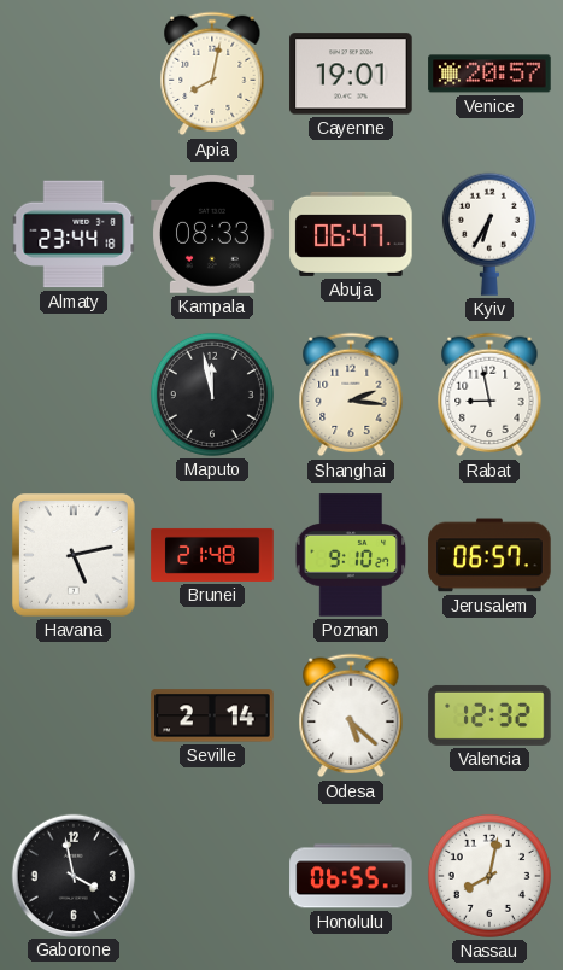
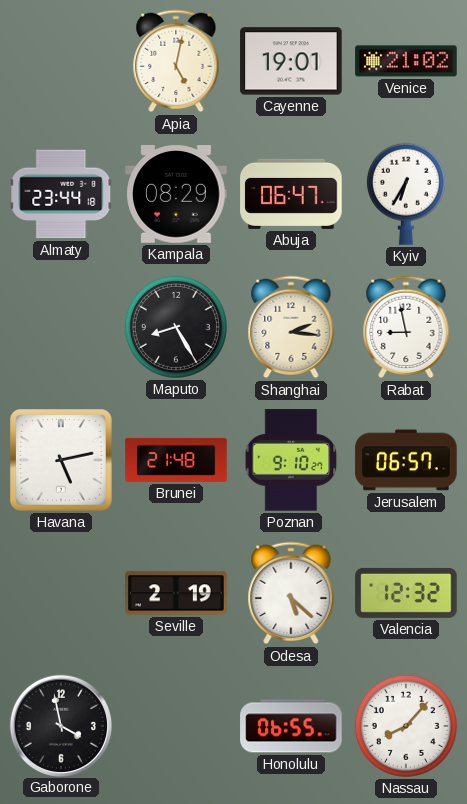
Apia: 8:02 -> 5:02 (176, 61)
Venice: 20:57 -> 21:02 (406, 61)
Kampala: 08:33 -> 08:29 (176, 194)
Maputo: 11:58 -> 8:25 (176, 327)
Seville: 2:14 -> 2:19 (176, 593)
Nassau: 8:02 -> 8:07 (406, 726)
